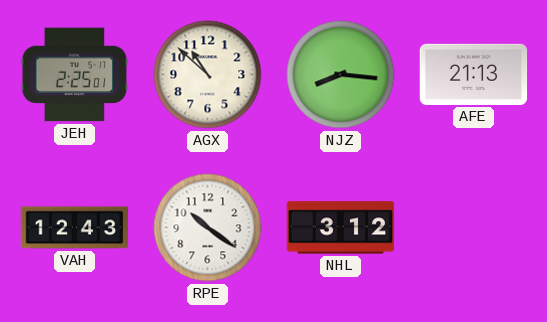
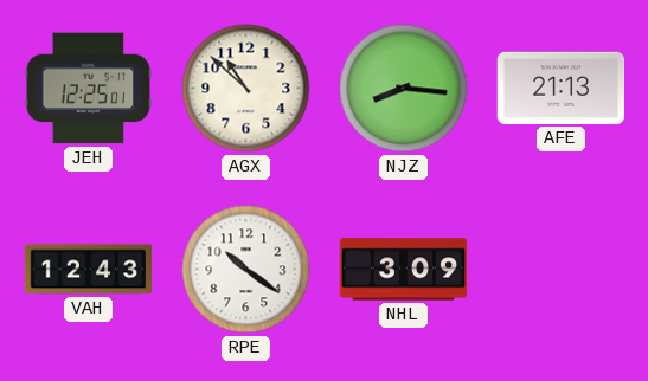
JEH: 2:25 -> 12:25 (89, 89)
NHL: 3:12 -> 3:09 (404, 270)
